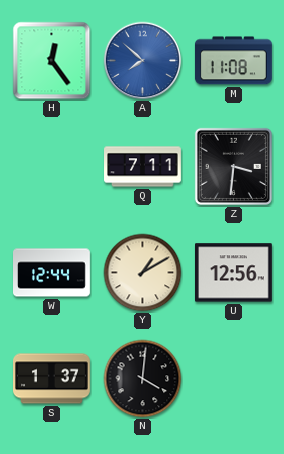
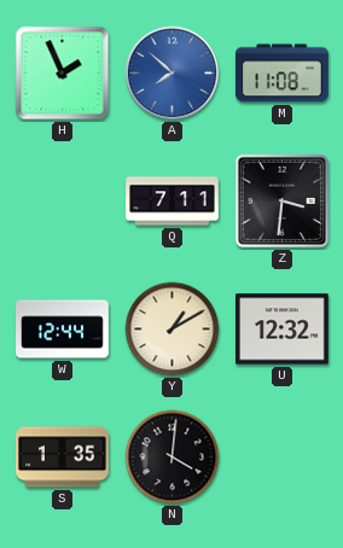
H: 12:24 -> 1:56 (63, 74)
U: 12:56 -> 12:32 (283, 330)
S: 1:37 -> 1:35 (63, 457)
